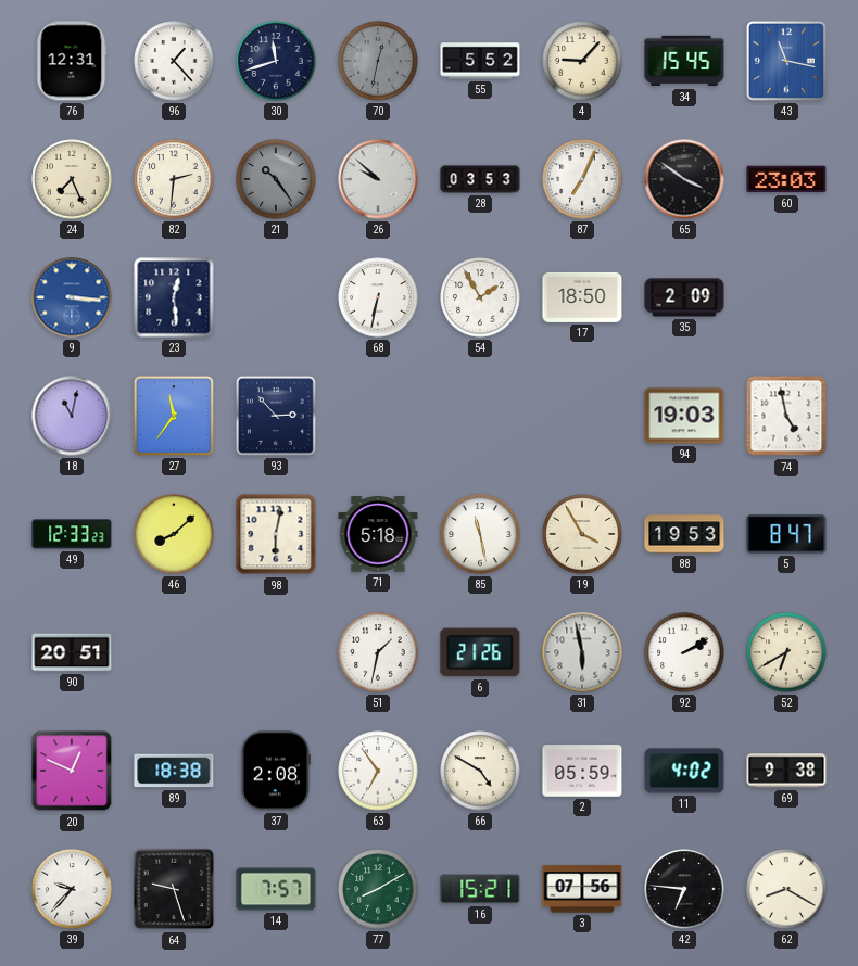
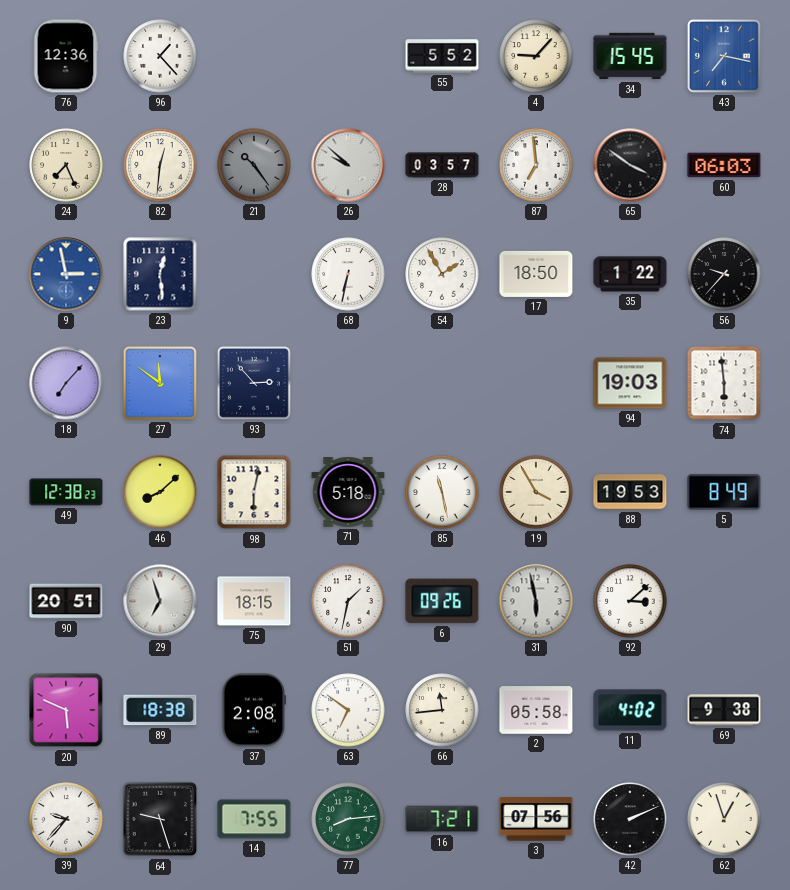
76: 12:31 -> 12:36 (66, 56)
30: 11:42 -> none (276, 61)
70: 12:32 -> none (378, 61)
43: 11:17 -> 7:17 (724, 56)
82: 2:31 -> 12:31 (160, 165)
28: 03:53 -> 03:57 (442, 165)
87: 7:04 -> 6:59 (536, 165)
60: 23:03 -> 06:03 (724, 165)
9: 3:16 -> 2:58 (66, 274)
35: 2:09 -> 1:22 (630, 274)
56: none -> 9:37 (724, 274)
18: 11:02 -> 7:07 (66, 383)
27: 11:36 -> 11:51 (160, 383)
74: 4:58 -> 5:59 (724, 383)
49: 12:33 -> 12:38 (66, 492)
5: 8:47 -> 8:49 (724, 492)
29: none -> 6:57 (160, 601)
75: none -> 18:15 (254, 601)
6: 21:26 -> 09:26 (442, 601)
92: 2:10 -> 3:08 (630, 601)
52: 6:40 -> none (786, 652)
20: 12:49 -> 5:49 (66, 710)
63: 6:54 -> 6:51 (348, 710)
66: 4:50 -> 11:44 (442, 710)
2: 05:59 -> 05:58 (536, 710)
14: 7:57 -> 7:55 (254, 819)
77: 8:10 -> 8:14 (348, 819)
16: 15:21 -> 7:21 (442, 819)
42: 6:46 -> 2:11 (630, 819)
62: 8:20 -> 12:57 (724, 819)
